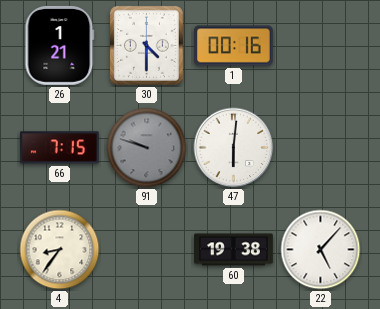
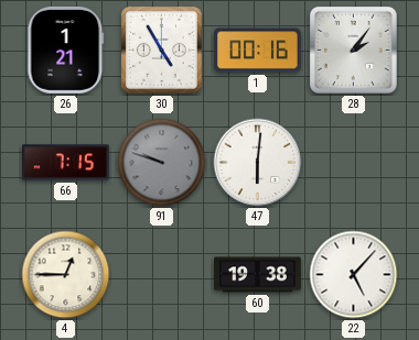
30: 4:30 -> 4:55 (161, 50)
28: none -> 2:06 (354, 51)
4: 8:36 -> 12:45 (66, 275)
